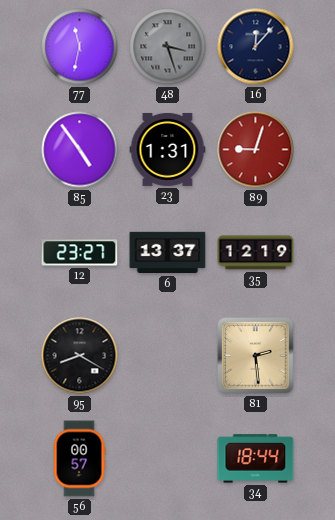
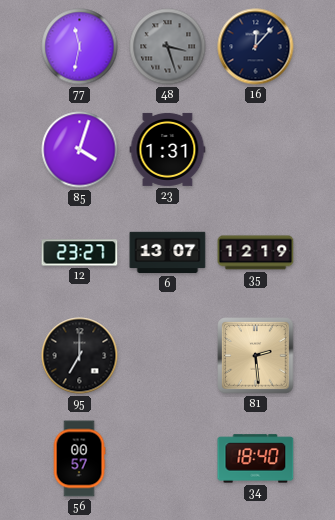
85: 4:54 -> 4:03 (80, 150)
89: 9:03 -> none (256, 150)
6: 13:37 -> 13:07 (168, 253)
95: 8:20 -> 7:00 (80, 356)
34: 18:44 -> 18:40 (256, 459)
